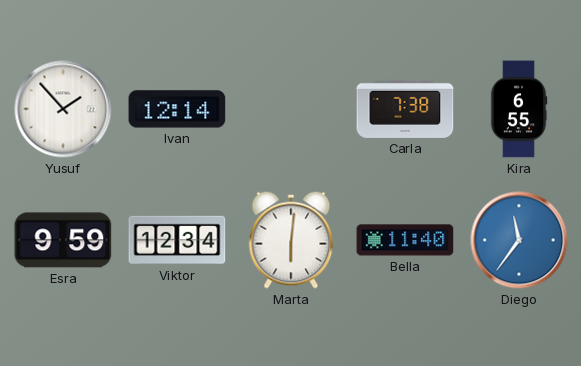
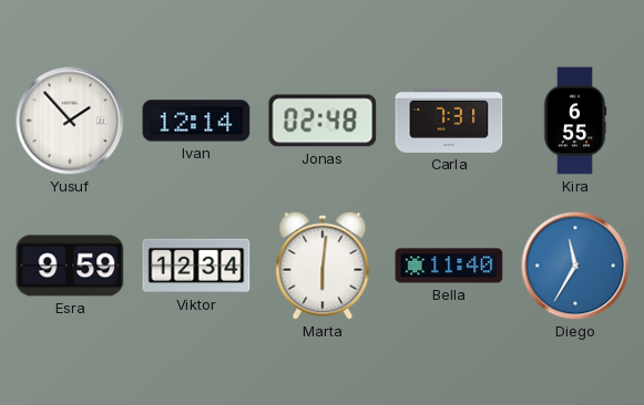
Jonas: none -> 02:48 (323, 121)
Carla: 7:38 -> 7:31 (449, 121)
Diego: 11:36 -> 11:35 (575, 266)
